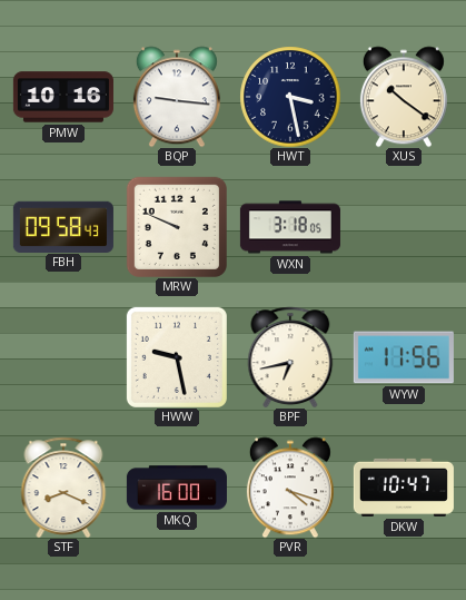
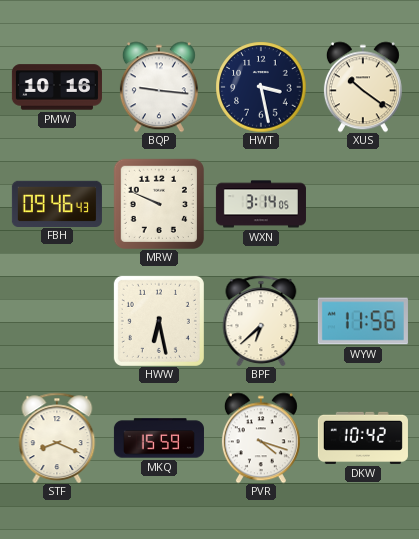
FBH: 09:58 -> 09:46 (57, 203)
WXN: 3:18 -> 3:14 (261, 204)
HWW: 9:28 -> 6:28 (159, 321)
BPF: 6:43 -> 6:38 (261, 321)
MKQ: 16:00 -> 15:59 (159, 438)
DKW: 10:47 -> 10:42 (363, 438)
